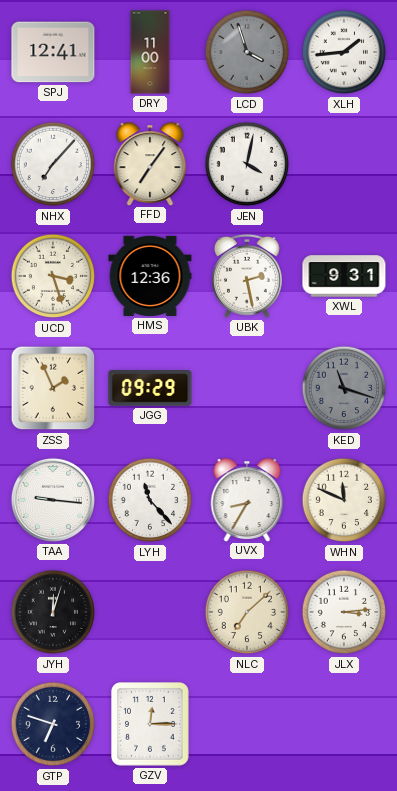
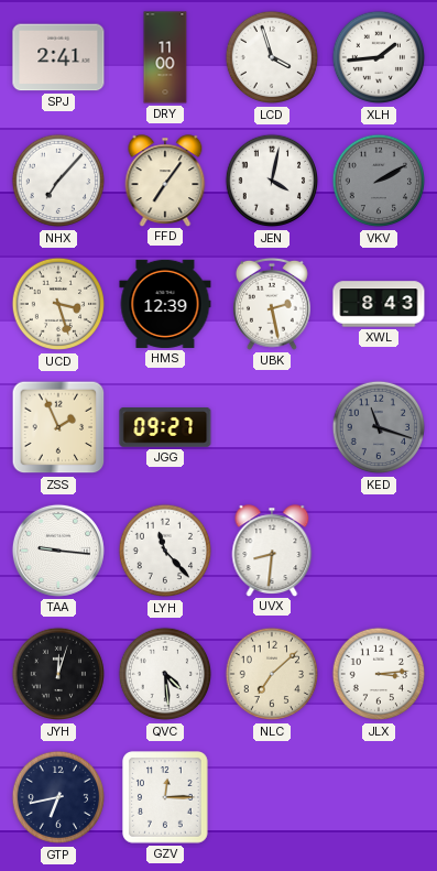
SPJ: 12:41 -> 2:41 (58, 57)
LCD dial: grey -> white (272, 57)
VKV: none -> 2:10 (379, 181)
HMS: 12:36 -> 12:39 (165, 304)
XWL: 9:31 -> 8:43 (379, 304)
JGG: 09:29 -> 09:27 (165, 428)
UVX: 8:35 -> 8:31 (272, 551)
WHN: 11:49 -> none (344, 500)
QVC: none -> 4:29 (165, 674)
GTP: 6:48 -> 6:43 (58, 797)
